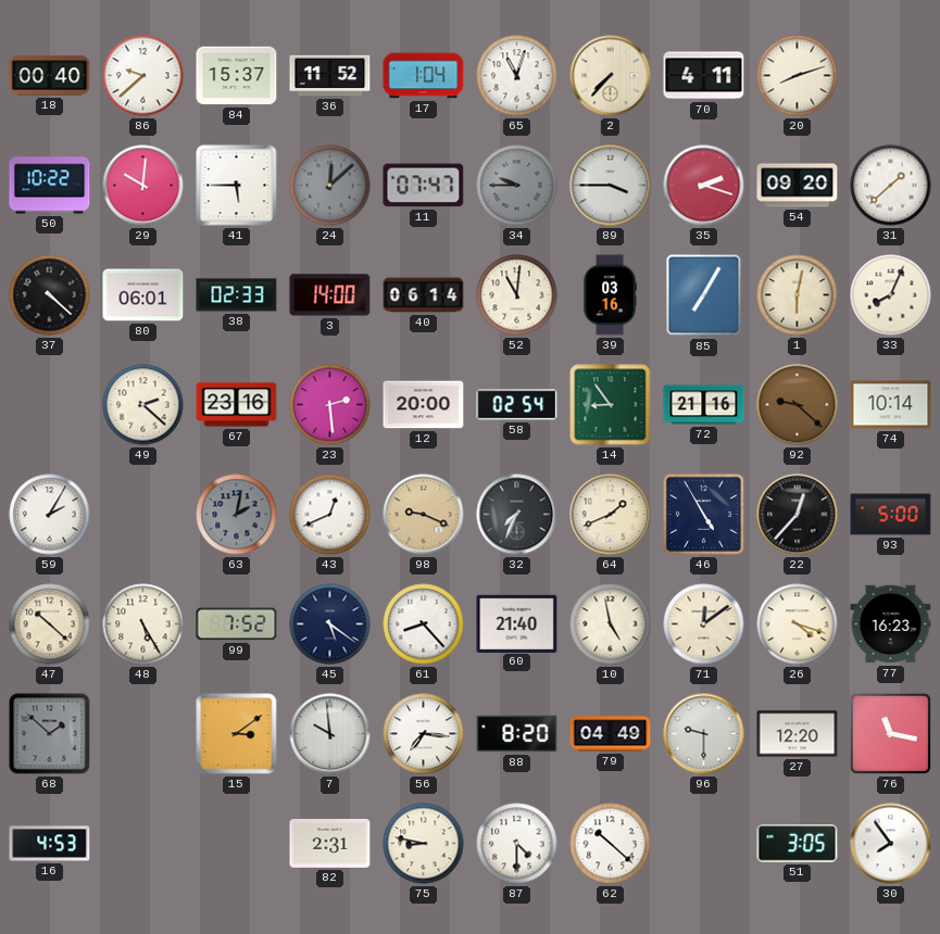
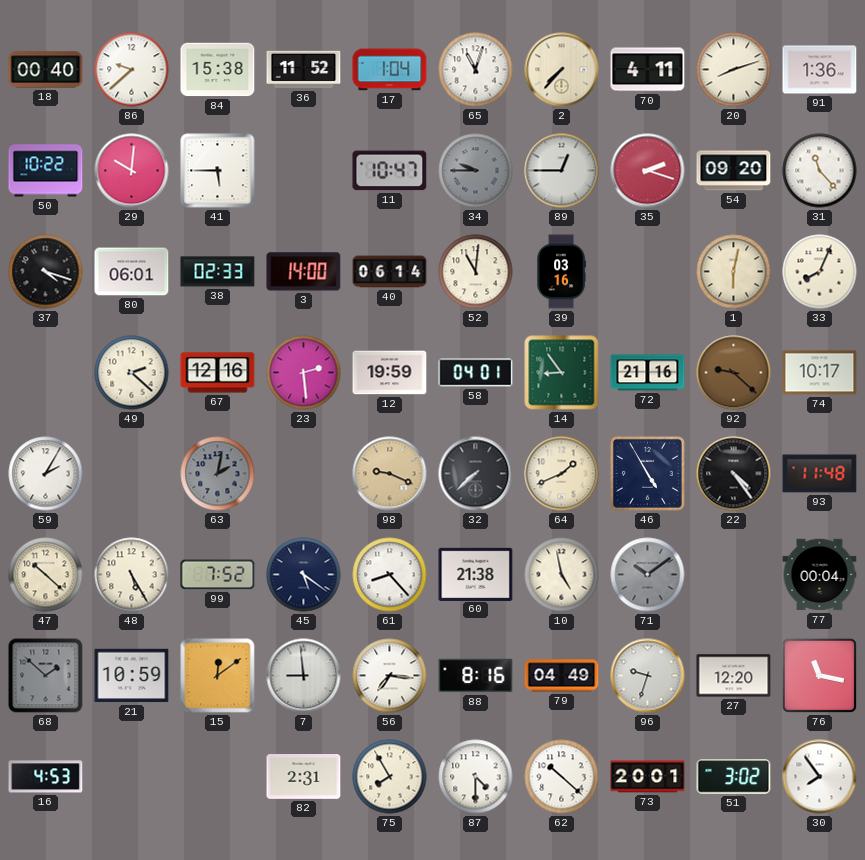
84: 15:37 -> 15:38 (218, 70)
91: none -> 1:36 (820, 70)
24: 12:08 -> none (330, 186)
11: 07:47 -> 10:47 (390, 171)
89: 3:45 -> 12:45 (562, 171)
31: 1:38 -> 11:23 (820, 171)
37: 4:22 -> 4:18 (46, 272)
85: 7:05 -> none (704, 295)
67: 23:16 -> 12:16 (218, 373)
12: 20:00 -> 19:59 (390, 373)
58: 02:54 -> 04:01 (476, 373)
74: 10:14 -> 10:17 (820, 373)
43: 12:41 -> none (330, 515)
32: 7:34 -> 7:38 (476, 474)
22: 12:37 -> 4:24 (734, 474)
93: 5:00 -> 11:48 (820, 474)
60: 21:40 -> 21:38 (476, 574)
71: 12:09 -> 10:09 (648, 575)
71 dial: cream -> grey (648, 575)
26: 4:18 -> none (798, 624)
77: 16:23 -> 00:04 (820, 575)
21: none -> 10:59 (132, 676)
15: 3:09 -> 12:09 (218, 676)
7: 9:59 -> 8:59 (304, 676)
88: 8:20 -> 8:16 (476, 676)
96: 9:30 -> 9:33 (648, 676)
75: 8:47 -> 7:55 (390, 777)
73: none -> 20:01 (648, 777)
51: 3:05 -> 3:02 (734, 777)
